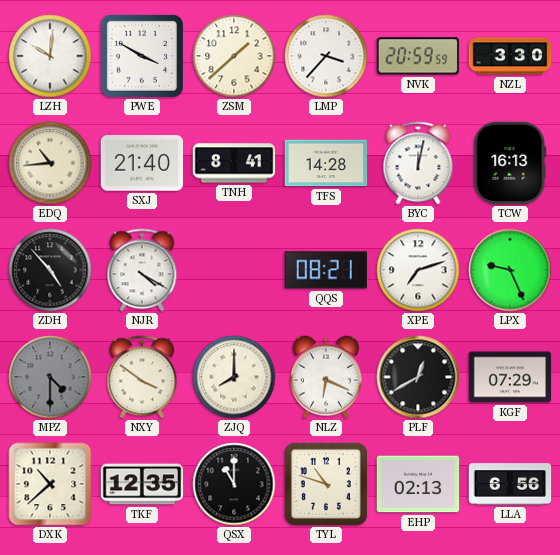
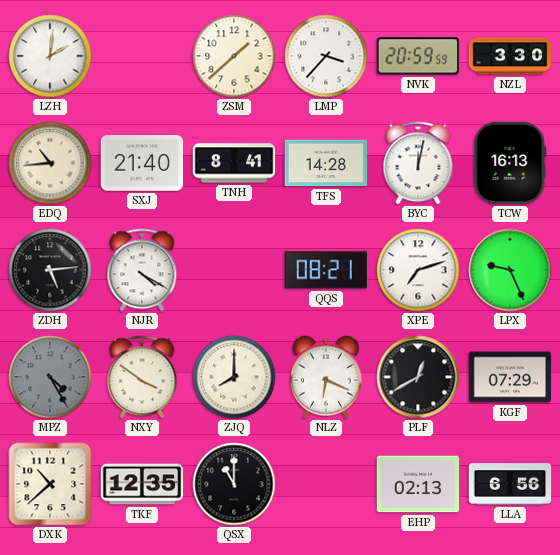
LZH: 10:01 -> 2:01 (50, 56)
PWE: 3:50 -> none (142, 56)
ZDH: 4:53 -> 5:14 (50, 270)
MPZ: 4:30 -> 4:25 (50, 377)
TYL: 10:48 -> none (326, 484)
